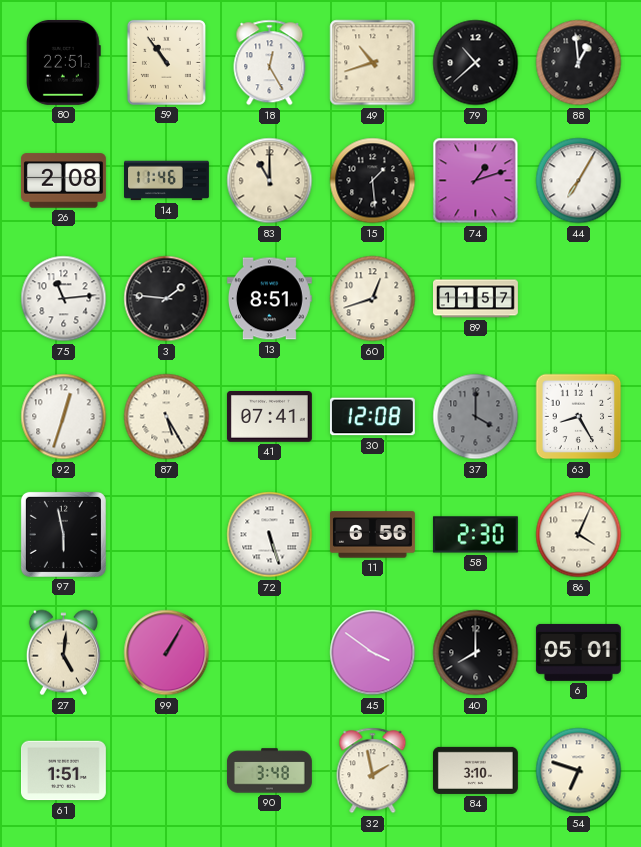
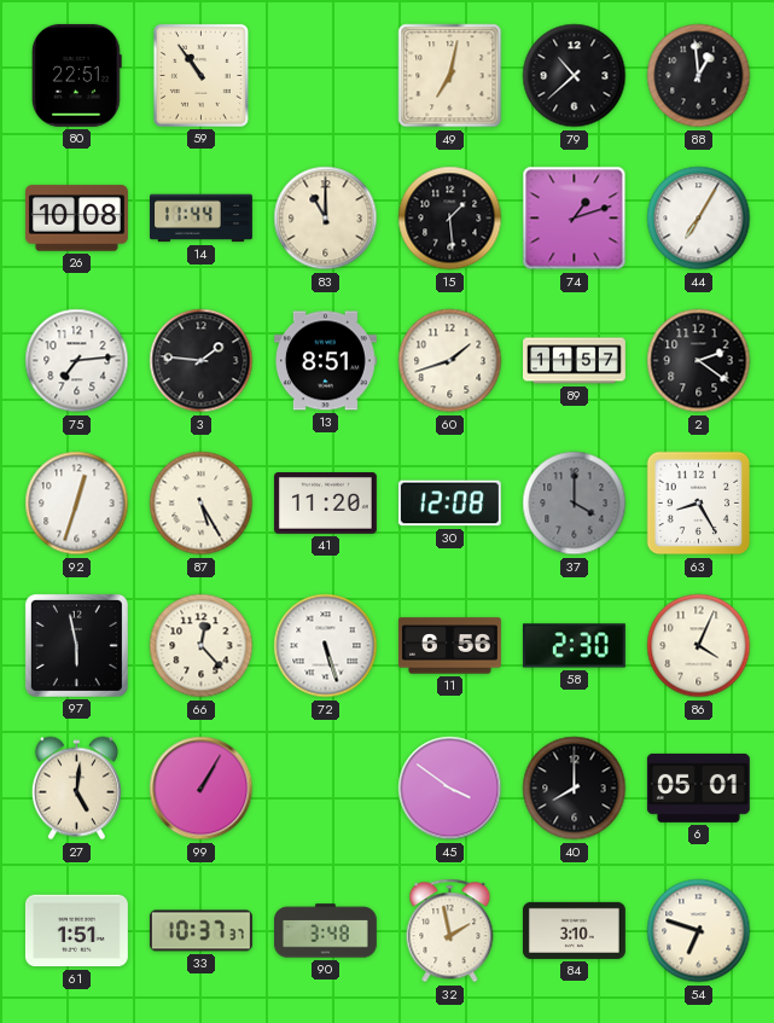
18: 12:25 -> none (270, 63)
49: 10:42 -> 7:02 (450, 76)
26: 2:08 -> 10:08 (76, 219)
14: 11:46 -> 11:44 (202, 219)
75: 11:14 -> 7:14 (77, 361)
60: 12:42 -> 1:42 (450, 361)
2: none -> 2:21 (699, 361)
41: 07:41 -> 11:20 (325, 504)
66: none -> 12:23 (202, 646)
33: none -> 10:37 (200, 931)
